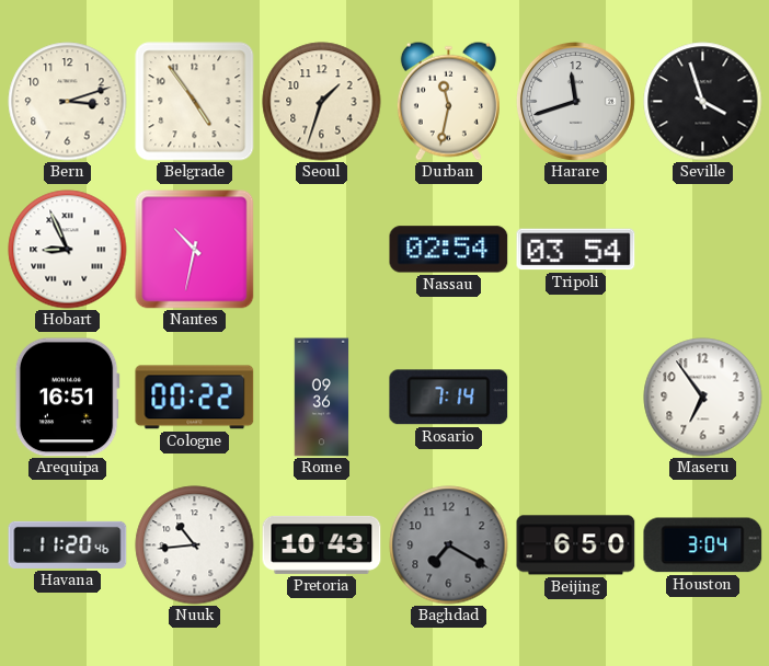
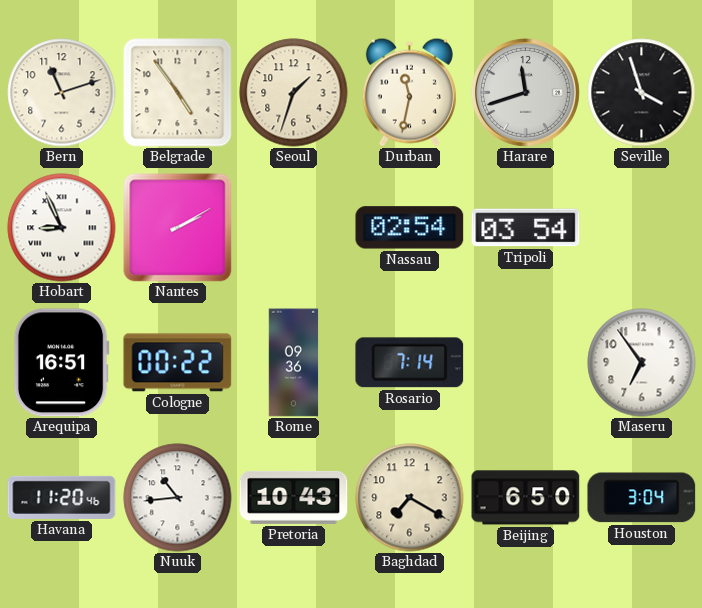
Bern: 3:12 -> 11:12 (62, 93)
Nantes: 10:32 -> 2:10 (178, 228)
Baghdad dial: grey -> cream (410, 498)
